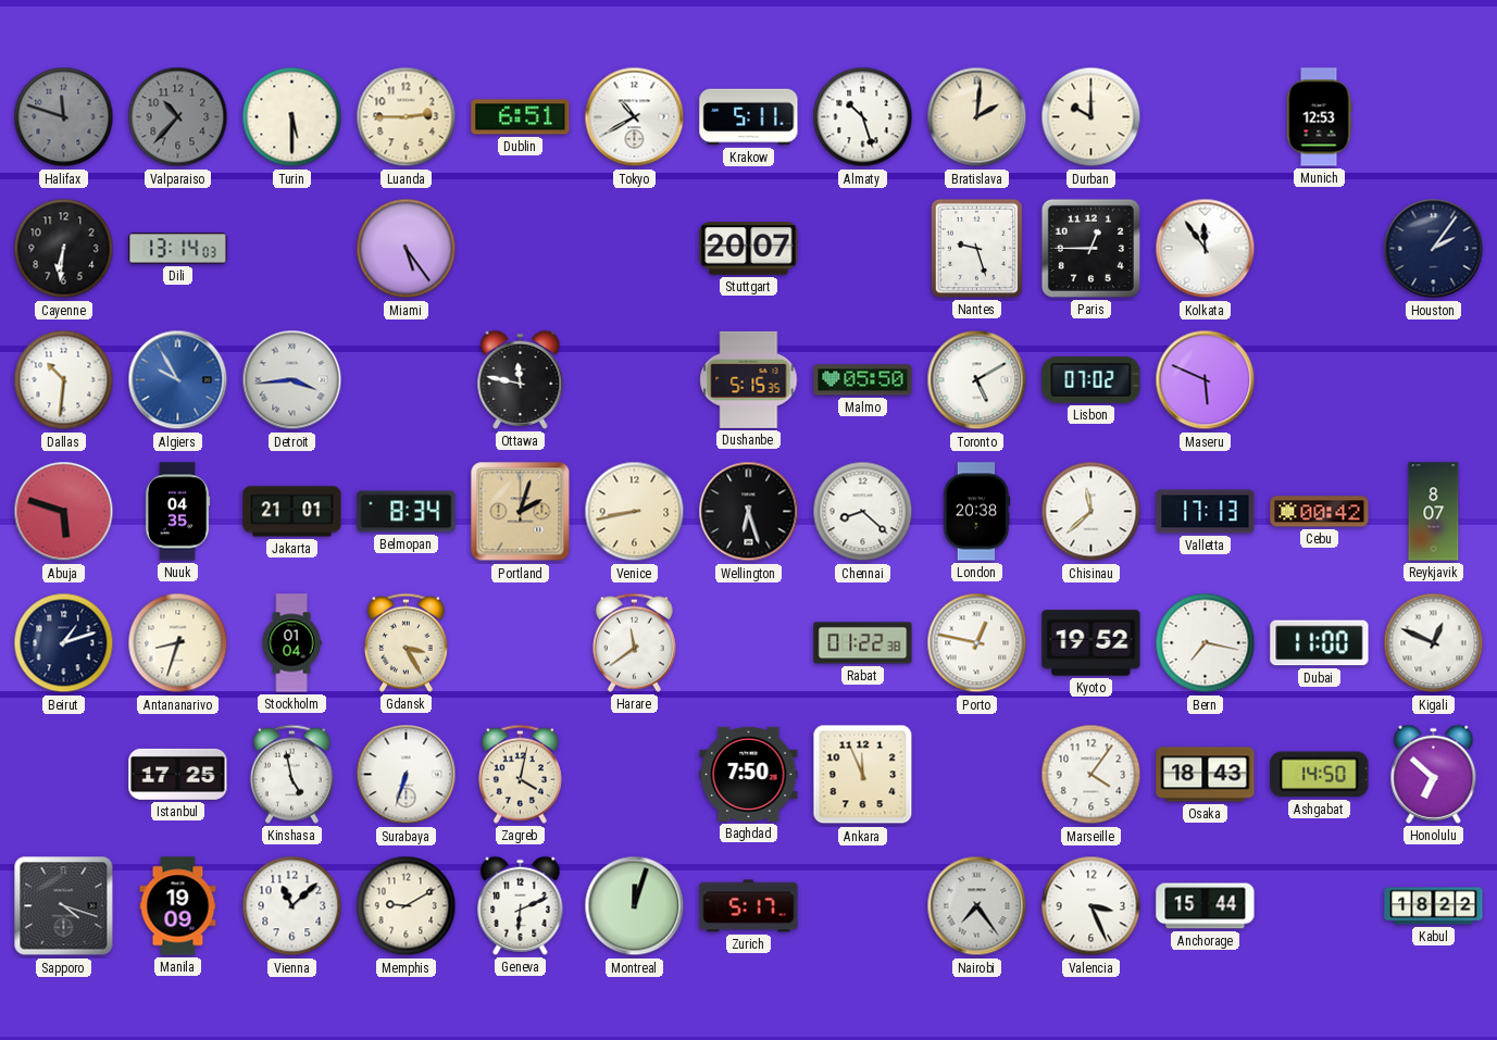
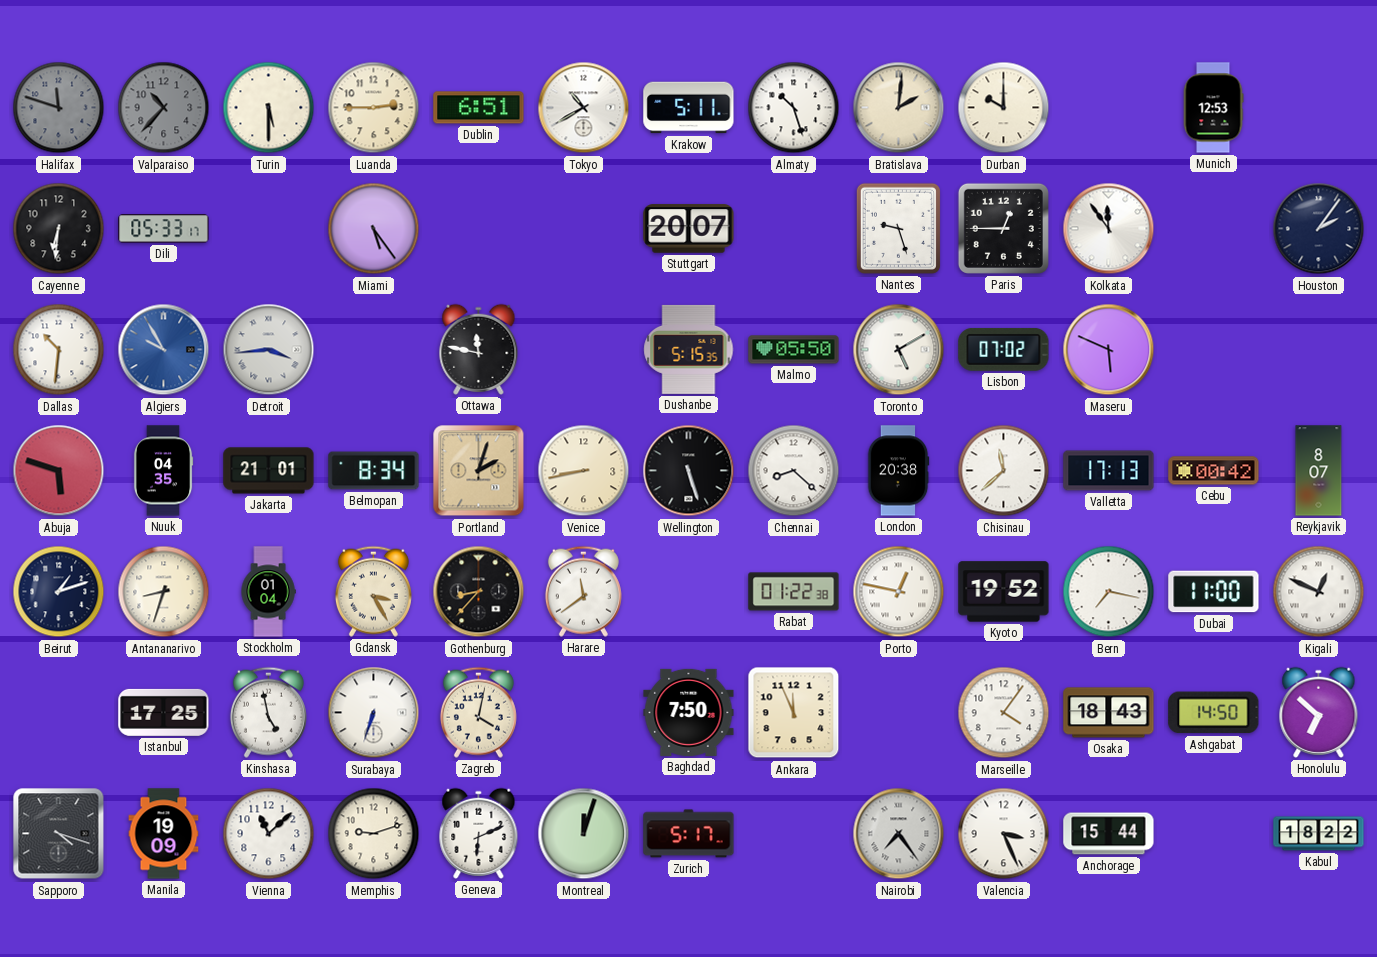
Dili: 13:14 -> 05:33 (164, 229)
Wellington: 6:27 -> 5:27 (689, 471)
Gothenburg: none -> 8:37 (479, 592)
Memphis: 9:10 -> 9:12 (374, 834)
